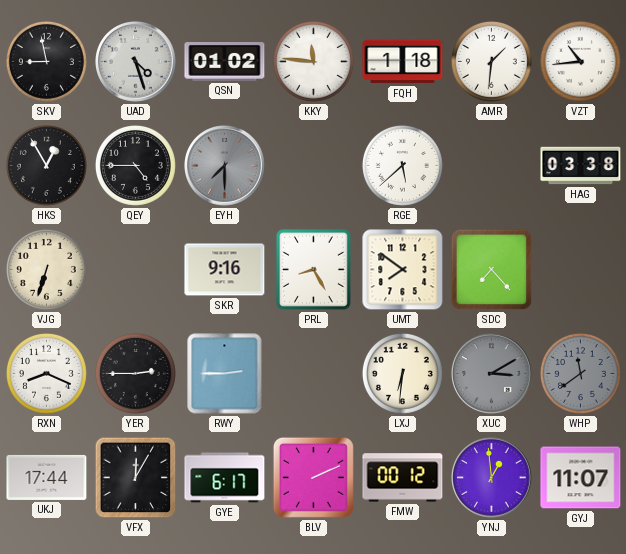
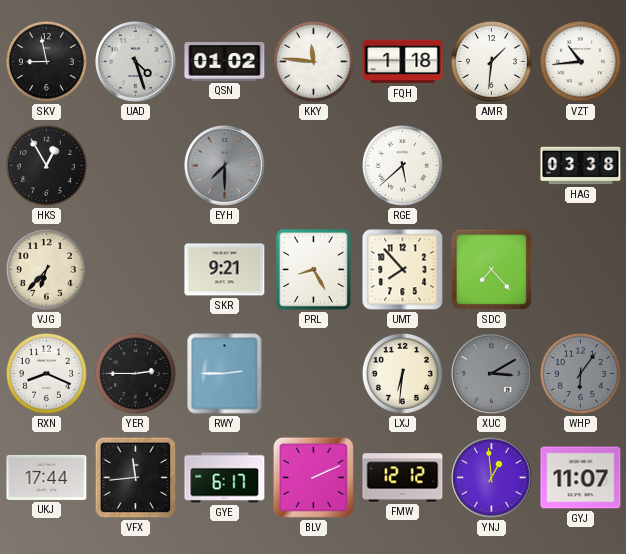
QEY: 4:45 -> none (135, 165)
VJG: 6:33 -> 6:37 (46, 269)
SKR: 9:16 -> 9:21 (225, 270)
UMT: 7:51 -> 7:53 (403, 270)
WHP: 11:39 -> 6:06 (580, 373)
VFX: 12:05 -> 11:44 (136, 478)
FMW: 00:12 -> 12:12 (403, 478)
